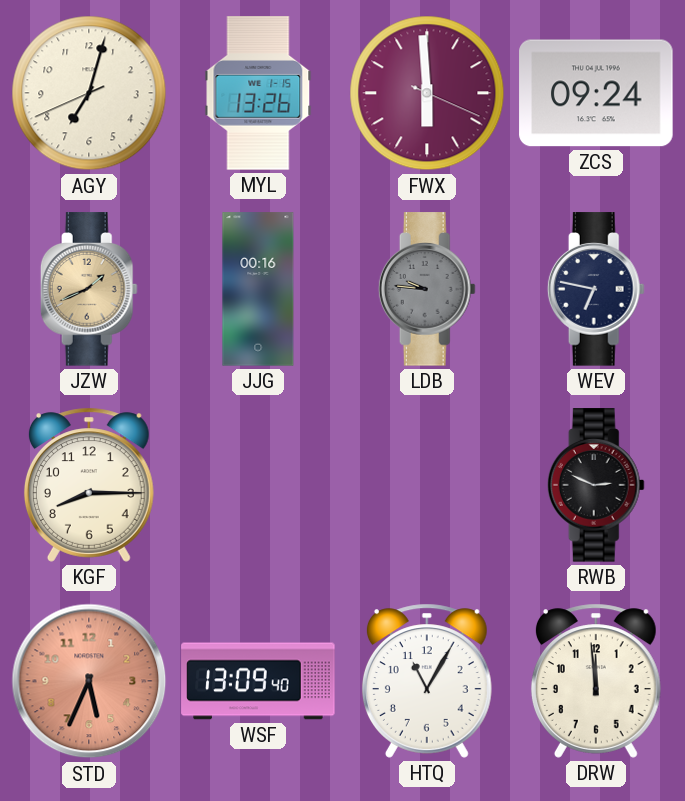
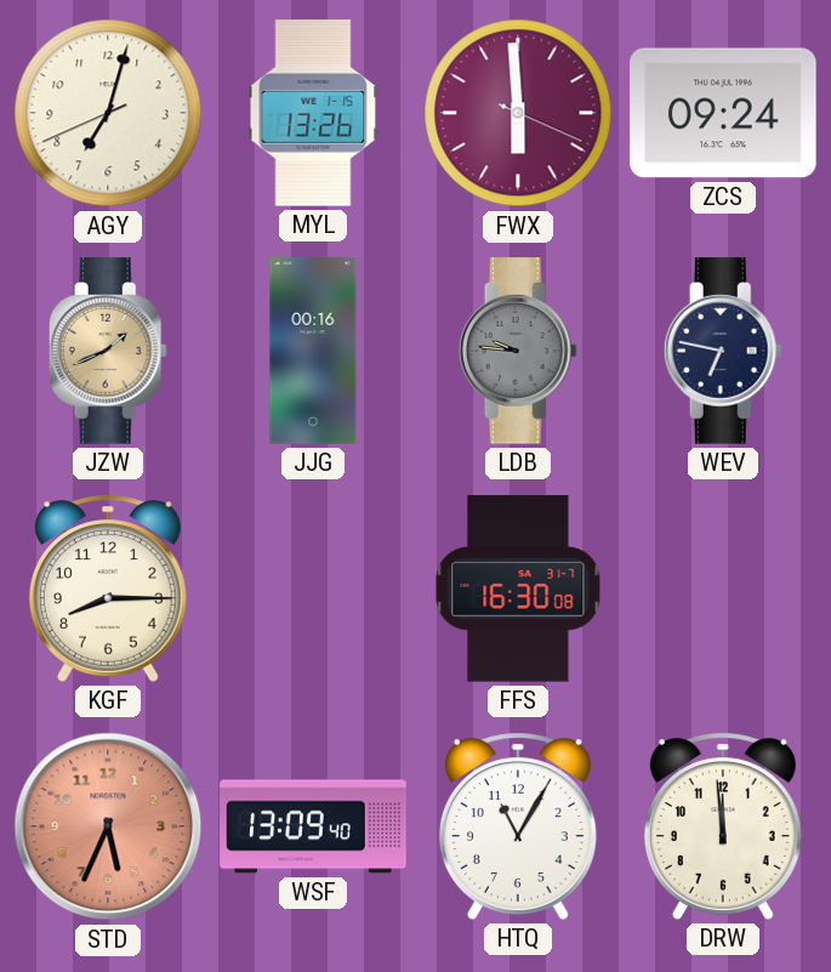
FFS: none -> 16:30 (518, 589)
RWB: 2:49 -> none (596, 485)
